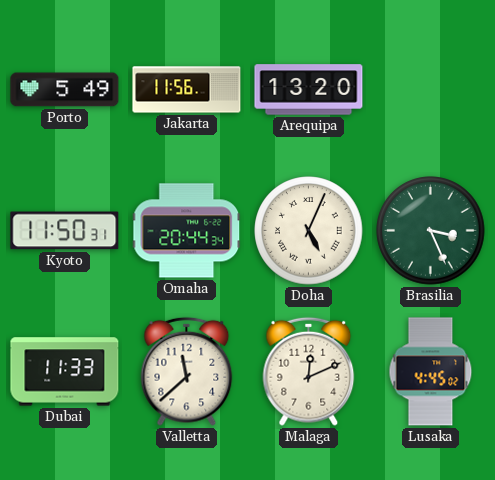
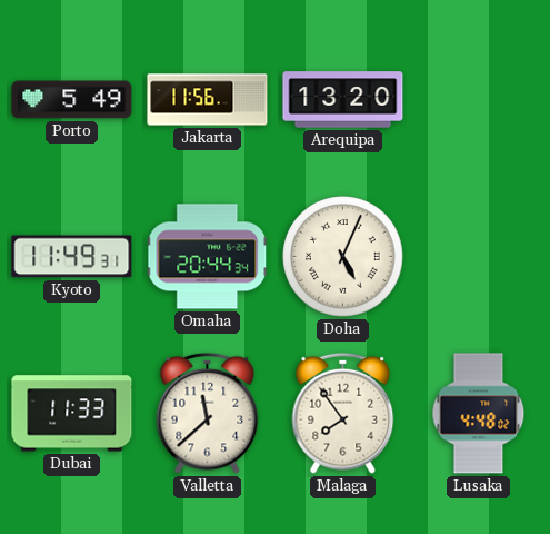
Kyoto: 11:50 -> 11:49 (72, 257)
Brasilia: 3:26 -> none (431, 231)
Malaga: 12:11 -> 7:54 (343, 413)
Lusaka: 4:45 -> 4:48 (479, 414)
